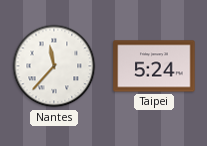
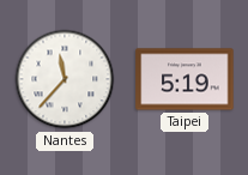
Taipei: 5:24 -> 5:19 (185, 79)
